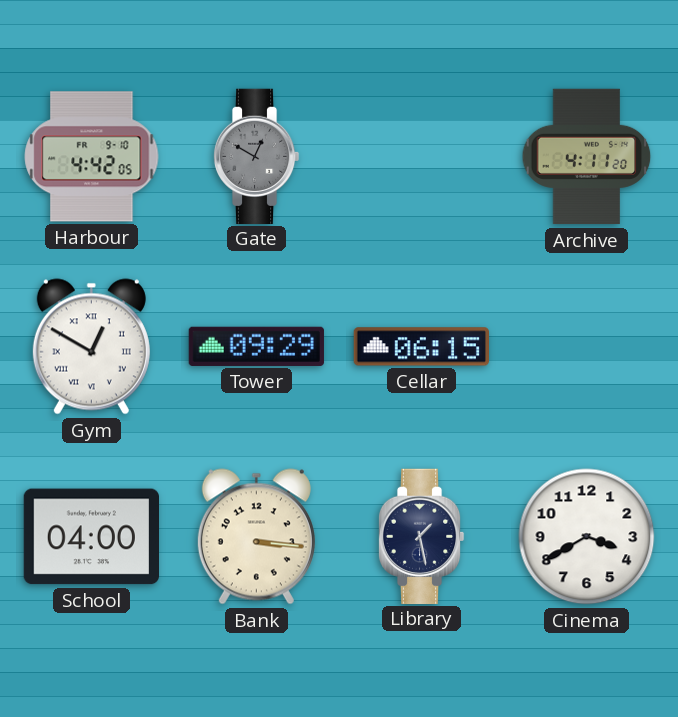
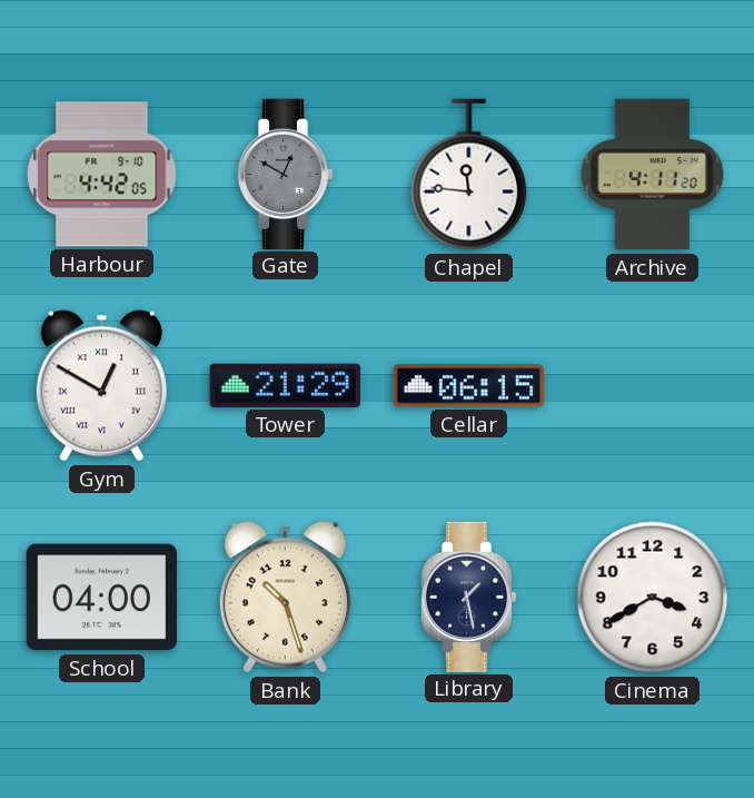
Chapel: none -> 11:46 (469, 175)
Tower: 09:29 -> 21:29 (285, 385)
Bank: 3:16 -> 10:27 (285, 598)
